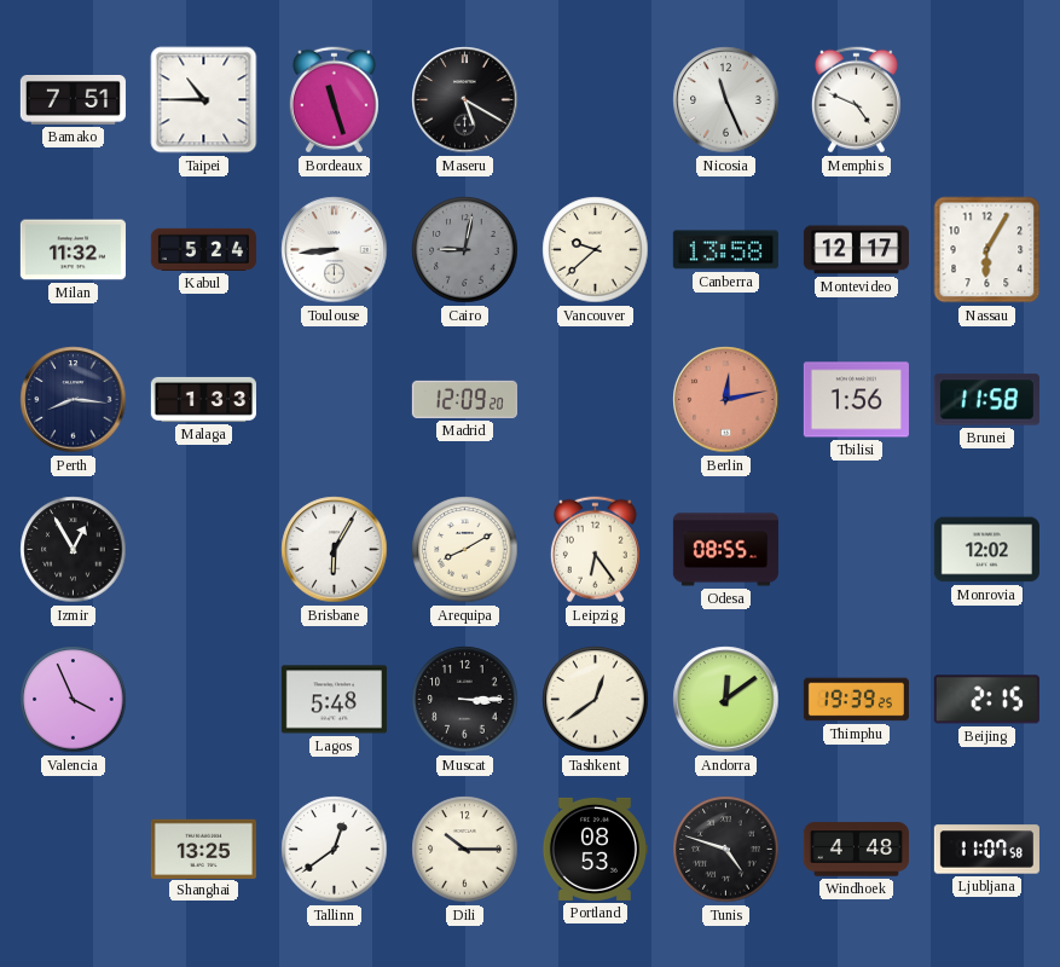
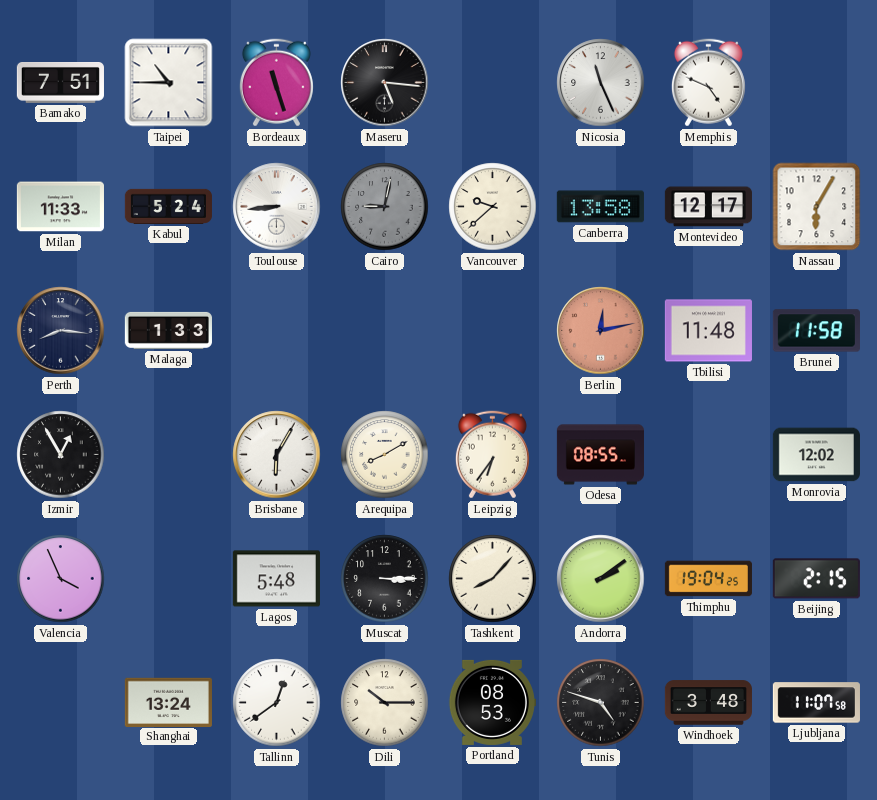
Maseru: 5:20 -> 5:16 (385, 83)
Milan: 11:32 -> 11:33 (60, 207)
Madrid: 12:09 -> none (464, 399)
Tbilisi: 1:56 -> 11:48 (708, 331)
Leipzig: 6:24 -> 6:36 (492, 455)
Tashkent: 12:39 -> 8:07 (493, 579)
Andorra: 12:09 -> 2:09 (601, 579)
Thimphu: 19:39 -> 19:04 (708, 579)
Shanghai: 13:25 -> 13:24 (168, 702)
Windhoek: 4:48 -> 3:48 (708, 703)
